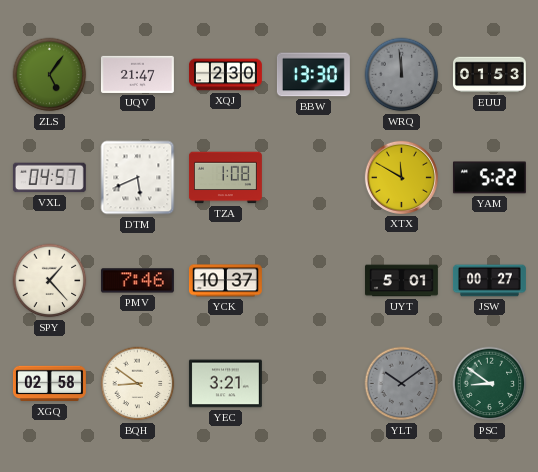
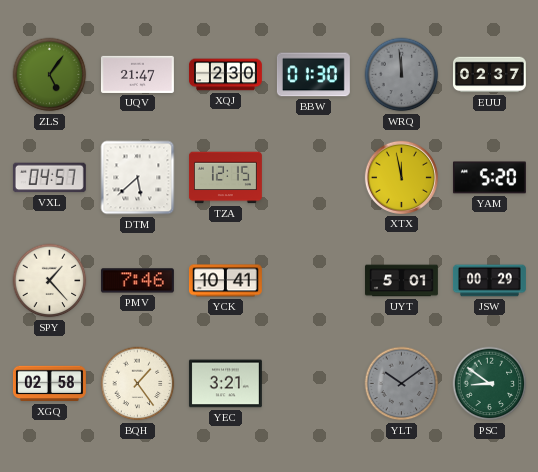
BBW: 13:30 -> 01:30 (313, 75)
EUU: 01:53 -> 02:37 (489, 75)
DTM: 5:41 -> 5:38 (138, 178)
TZA: 1:08 -> 12:15 (225, 178)
XTX: 11:50 -> 11:58 (401, 177)
YAM: 5:22 -> 5:20 (489, 178)
YCK: 10:37 -> 10:41 (225, 281)
JSW: 00:27 -> 00:29 (489, 281)
BQH: 8:51 -> 1:24 (138, 384)
